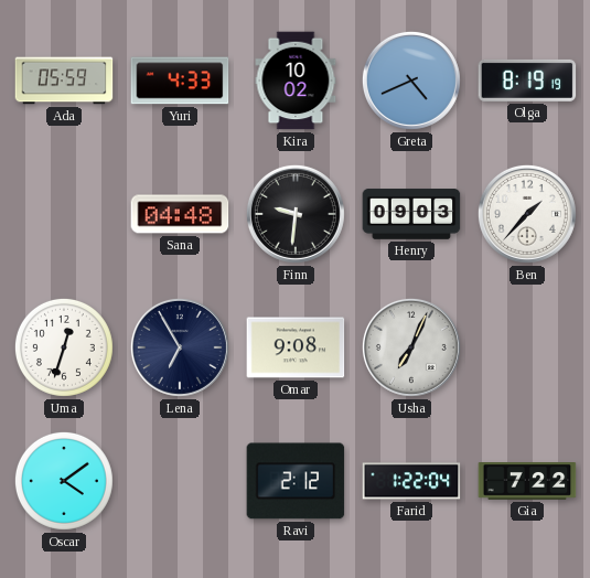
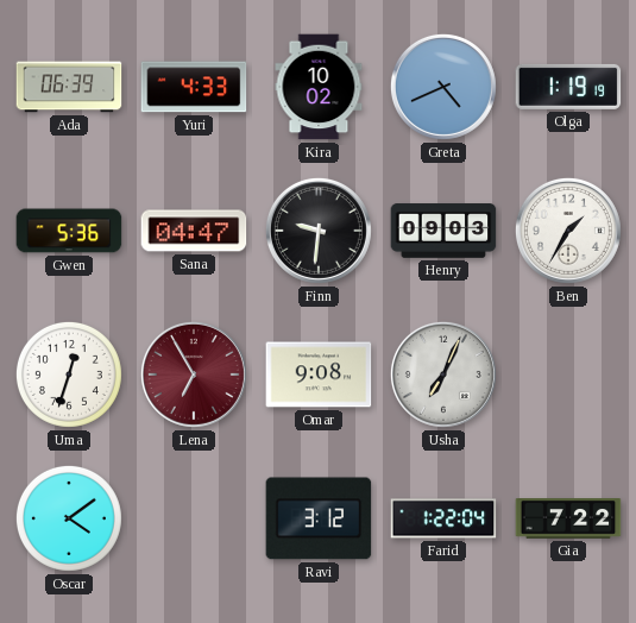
Ada: 05:59 -> 06:39 (69, 87)
Olga: 8:19 -> 1:19 (568, 87)
Gwen: none -> 5:36 (69, 231)
Sana: 04:48 -> 04:47 (194, 231)
Ben: 1:37 -> 1:35 (568, 231)
Lena dial: navy -> burgundy (194, 375)
Ravi: 2:12 -> 3:12 (319, 518)
